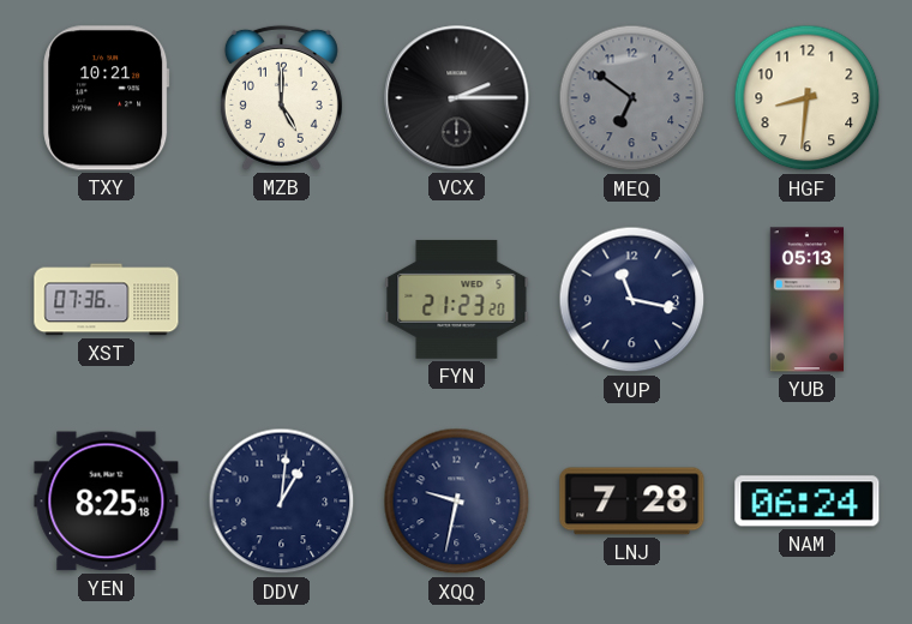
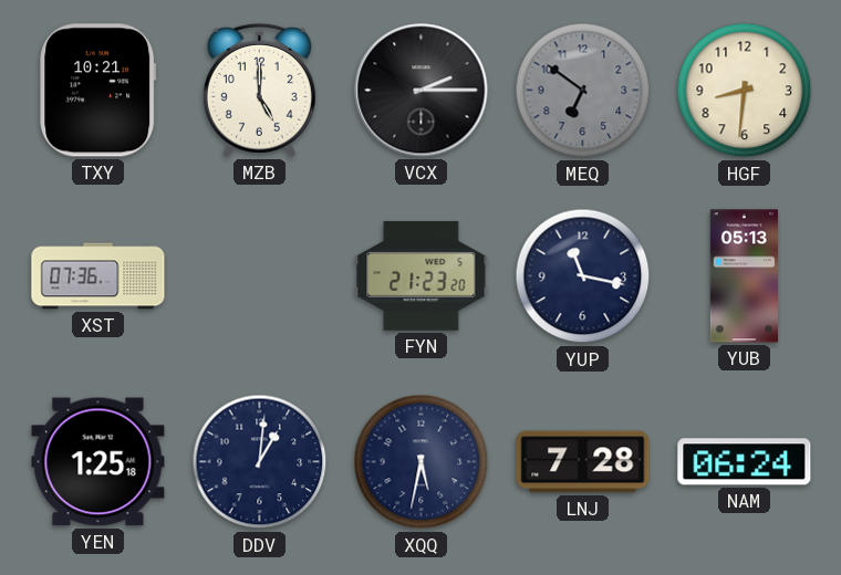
YEN: 8:25 -> 1:25 (98, 462)
XQQ: 9:32 -> 5:32 (422, 462)
